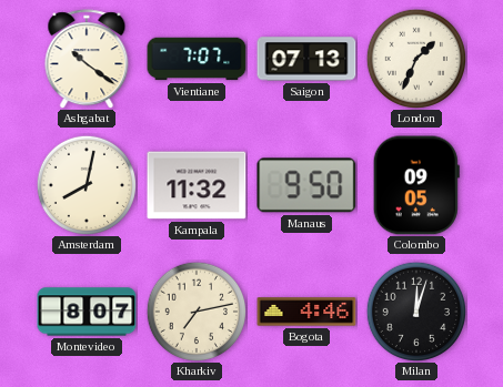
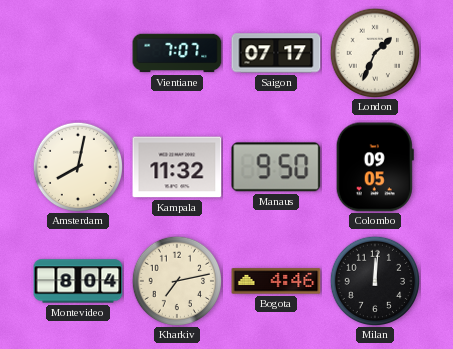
Ashgabat: 10:21 -> none (87, 59)
Saigon: 07:13 -> 07:17 (276, 53)
Montevideo: 8:07 -> 8:04 (78, 281)
Milan: 12:03 -> 12:01 (375, 281)
